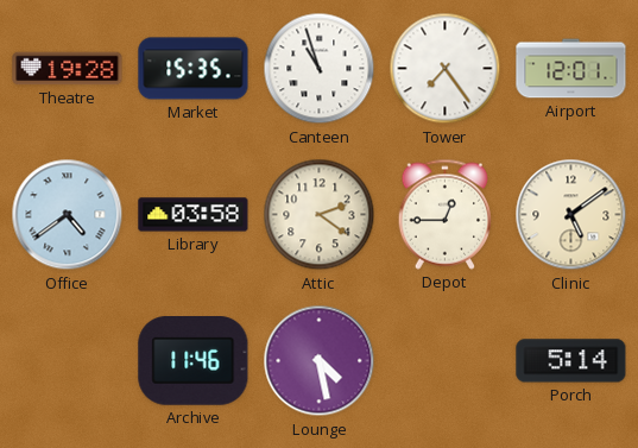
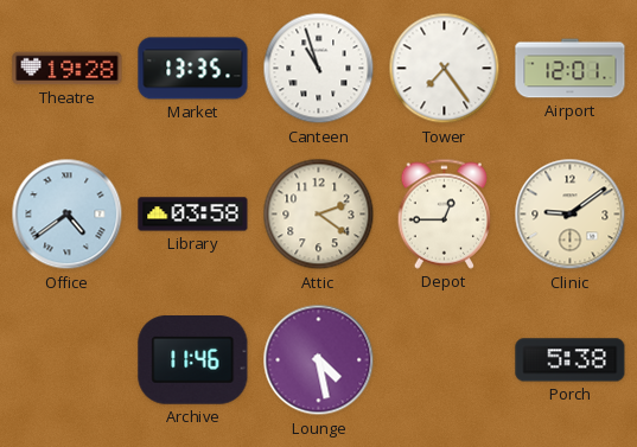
Market: 15:35 -> 13:35 (193, 69)
Clinic: 5:09 -> 9:09 (571, 215)
Porch: 5:14 -> 5:38 (571, 360)
